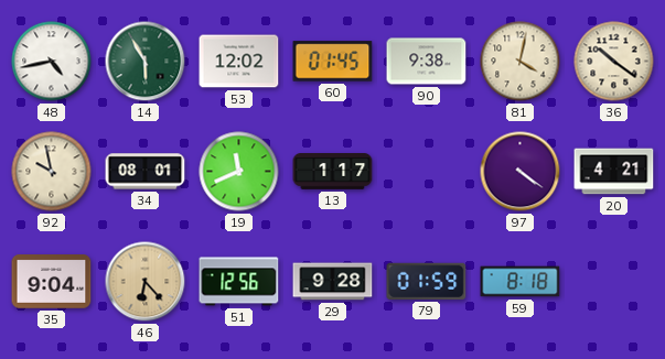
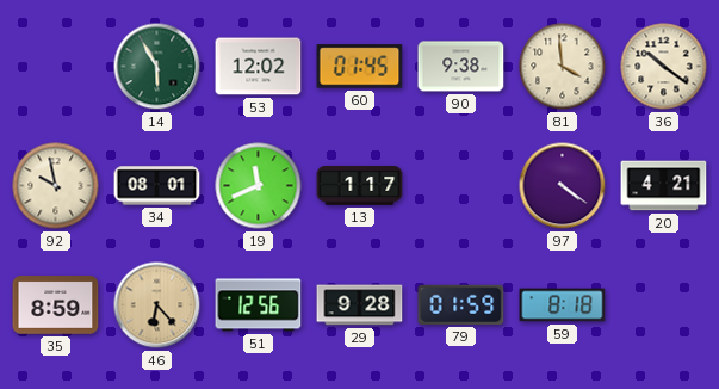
48: 4:43 -> none (52, 62)
81: 4:02 -> 3:59 (563, 67)
35: 9:04 -> 8:59 (56, 305)
